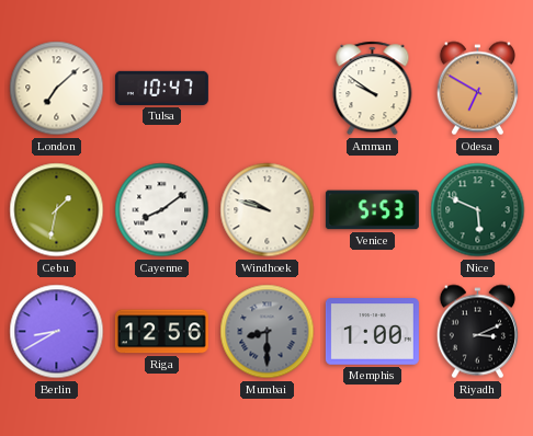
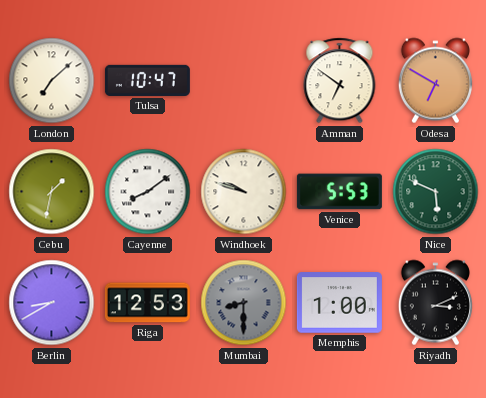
Amman: 9:51 -> 6:51 (340, 81)
Riga: 12:56 -> 12:53 (147, 303)
